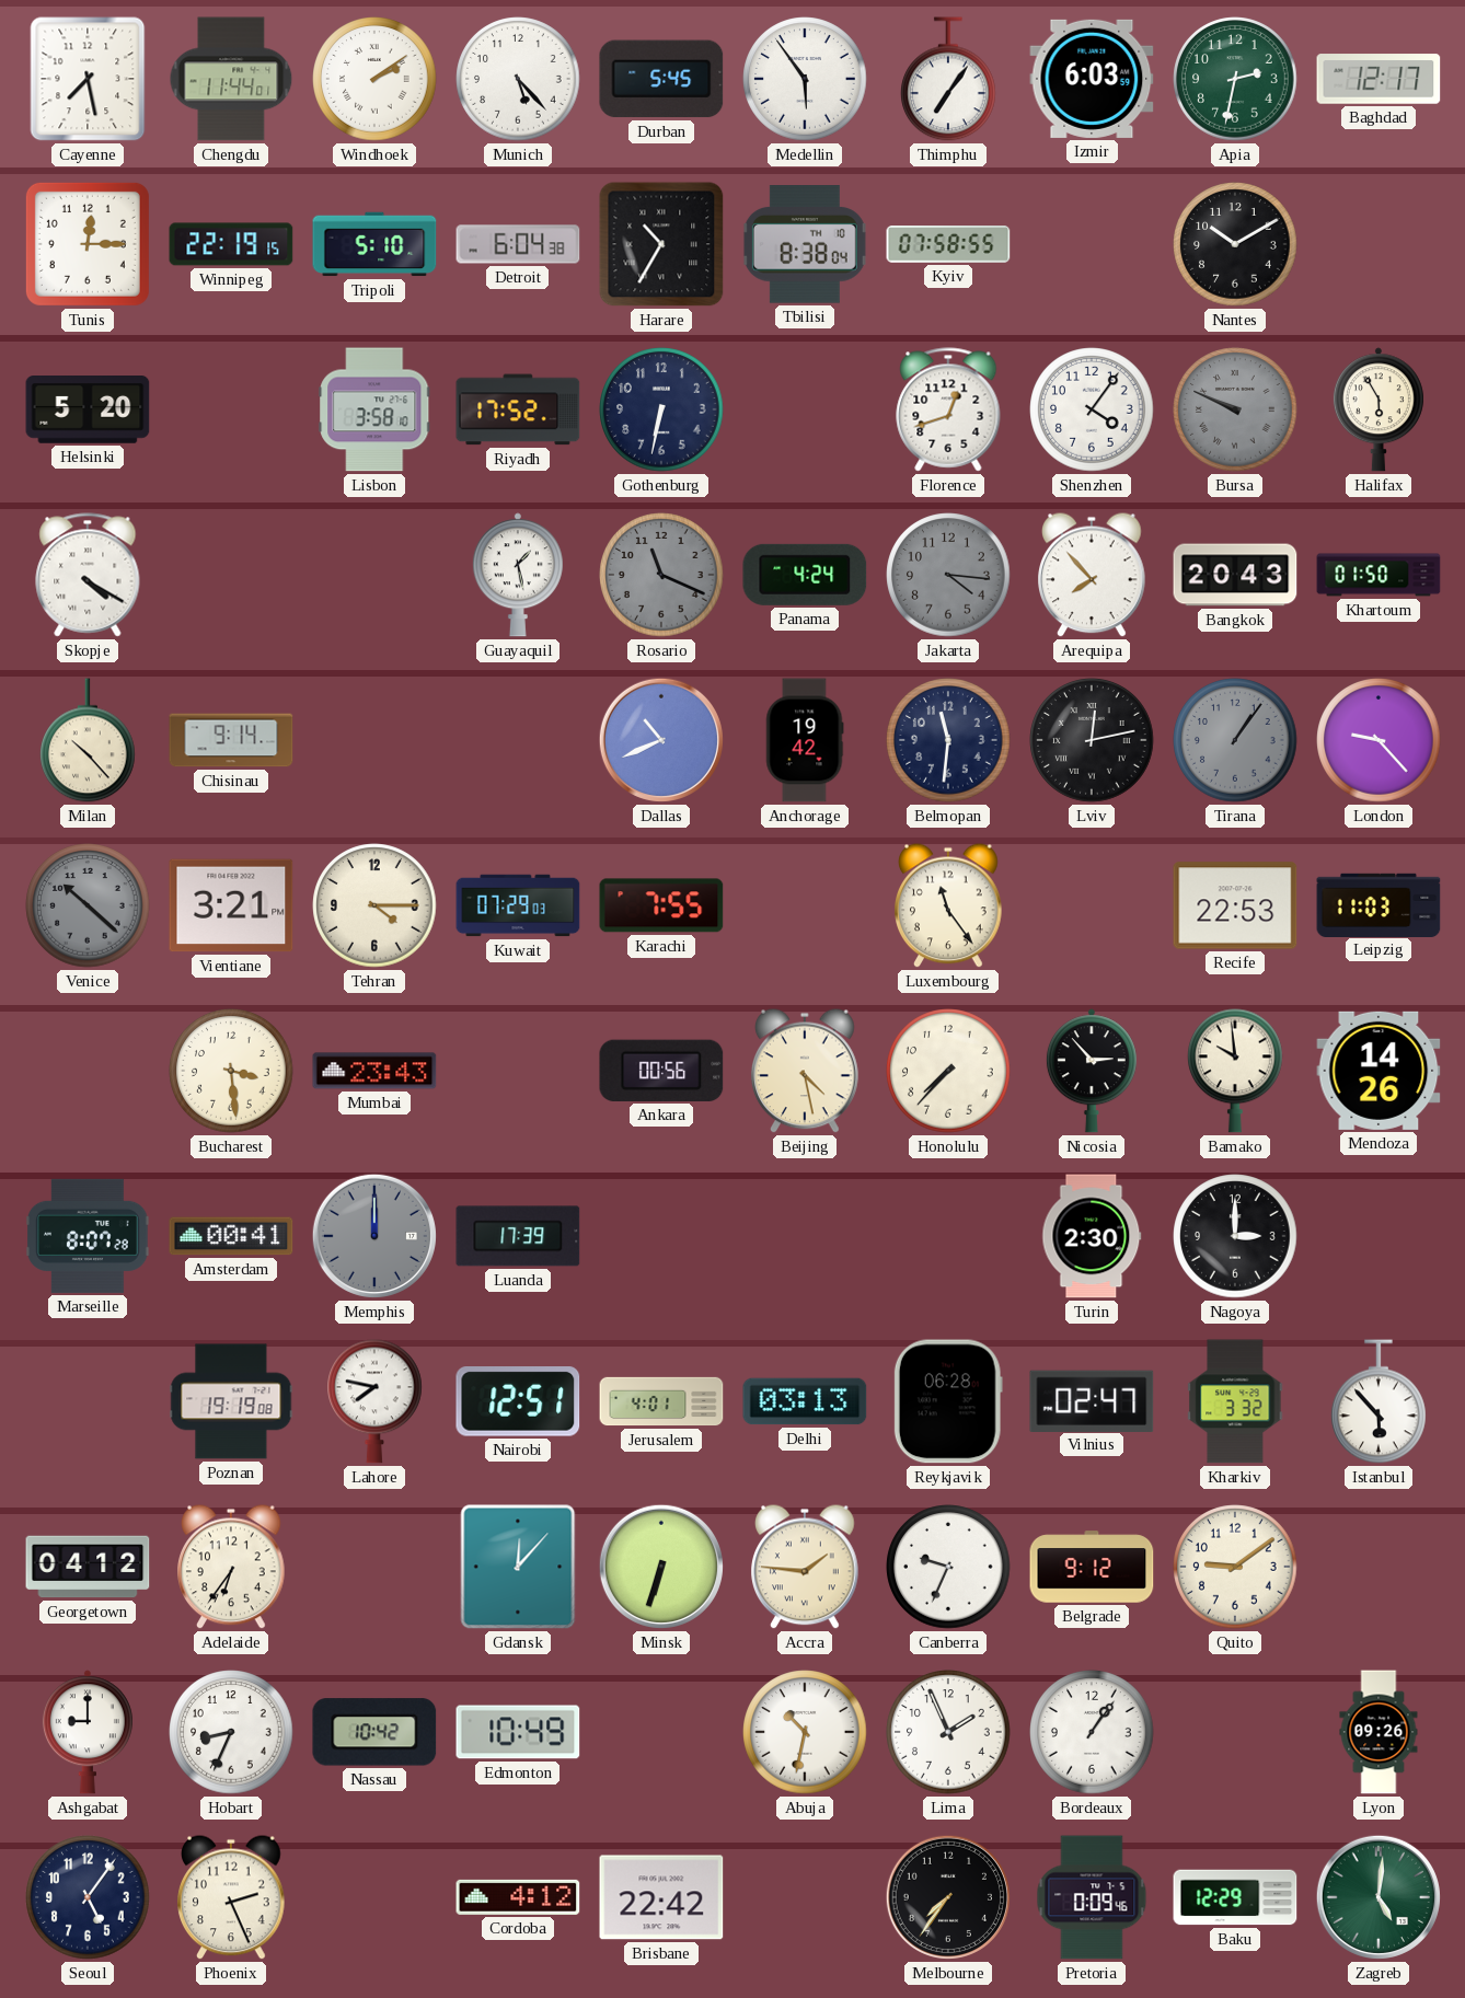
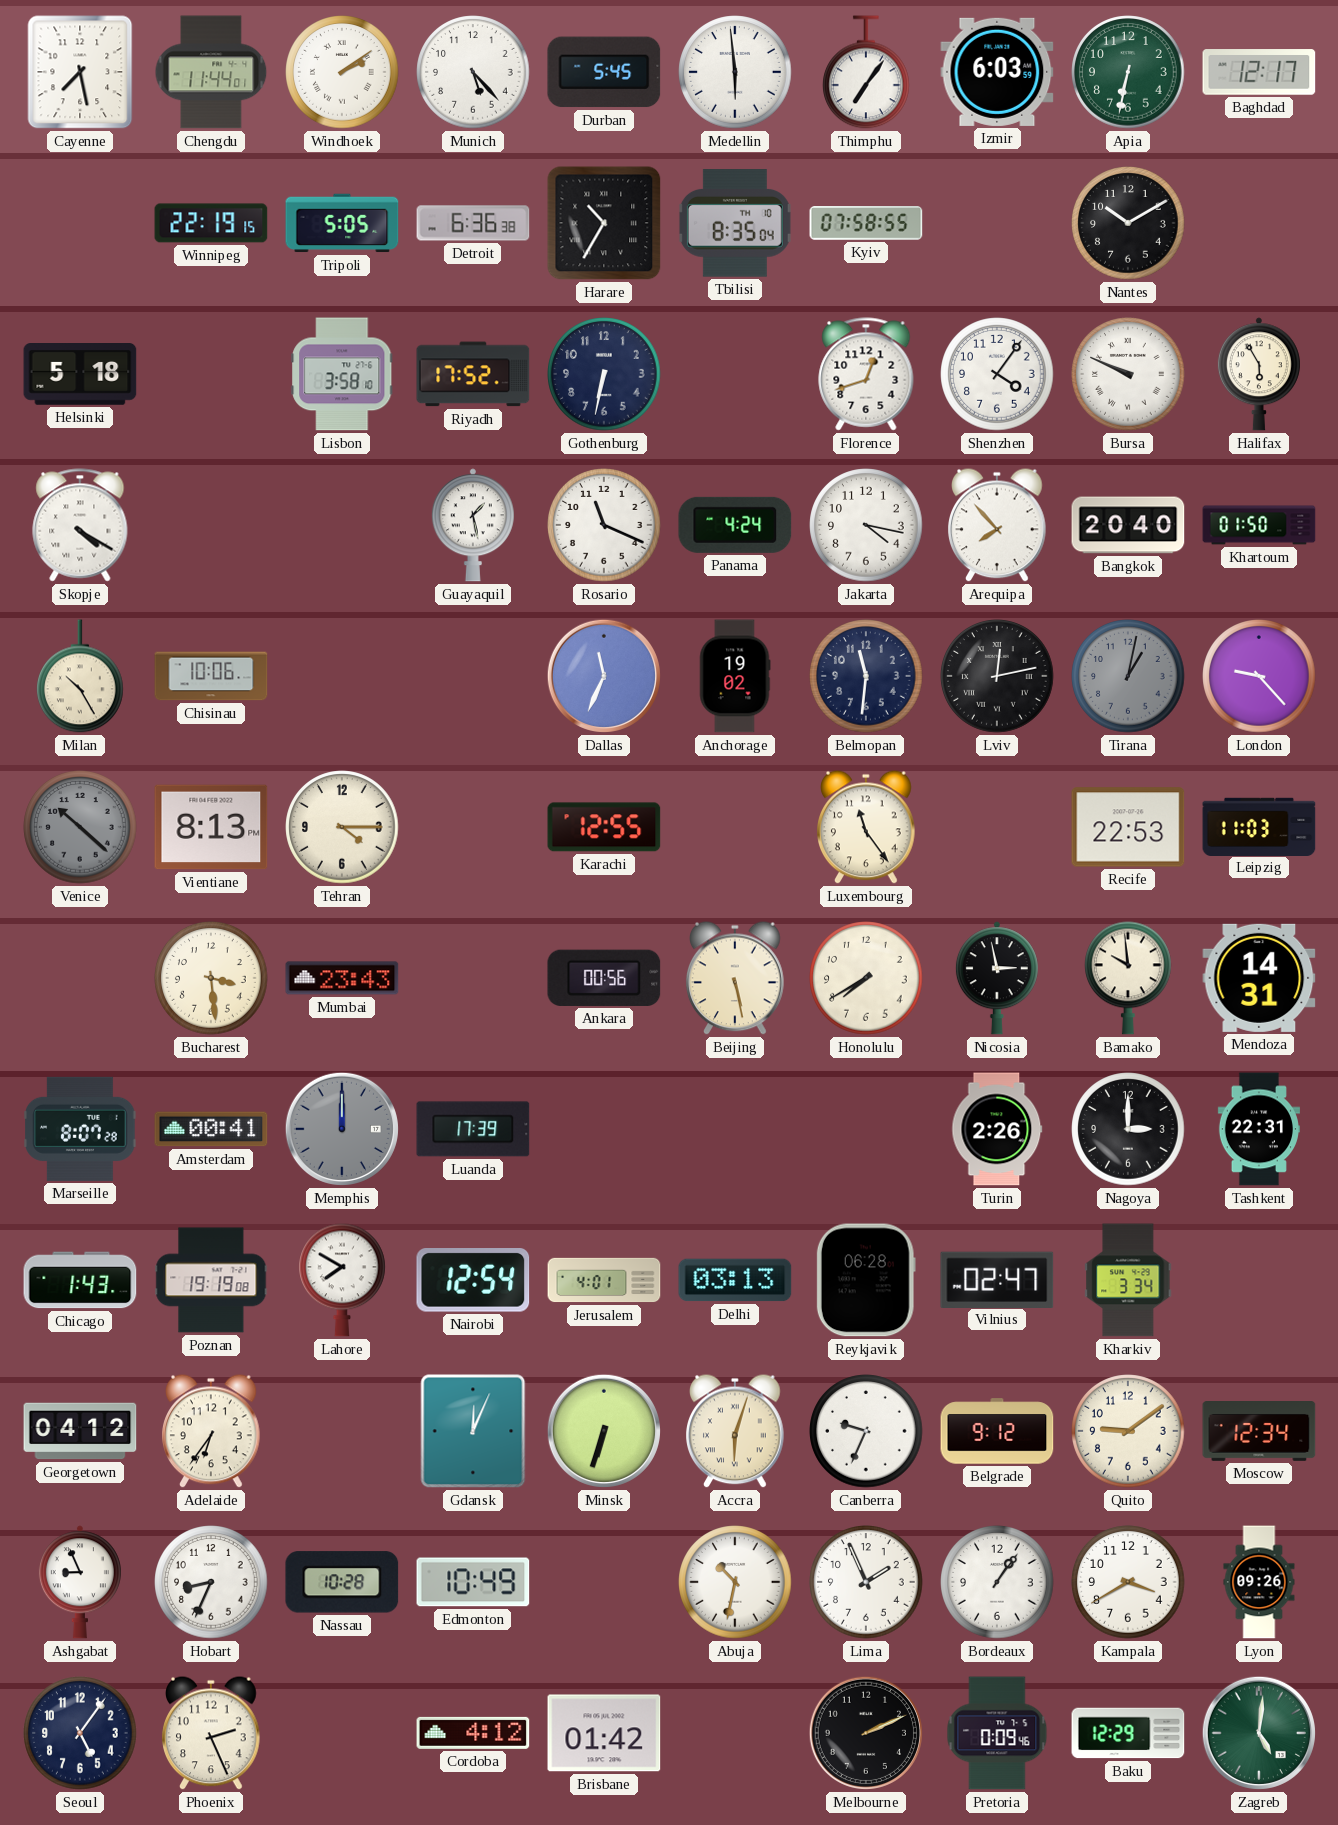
Medellin: 5:54 -> 5:59 (735, 72)
Apia: 2:32 -> 6:32 (1128, 72)
Tunis: 12:15 -> none (88, 244)
Tripoli: 5:10 -> 5:05 (342, 223)
Detroit: 6:04 -> 6:36 (473, 223)
Tbilisi: 8:38 -> 8:35 (735, 223)
Helsinki: 5:20 -> 5:18 (80, 375)
Bursa dial: grey -> white (1128, 374)
Rosario dial: grey -> white (604, 525)
Jakarta: 4:16 -> 4:17 (866, 525)
Jakarta dial: grey -> white (866, 525)
Bangkok: 20:43 -> 20:40 (1128, 525)
Milan: 10:23 -> 10:25 (81, 676)
Chisinau: 9:14 -> 10:06 (211, 676)
Dallas: 10:41 -> 11:34 (604, 676)
Anchorage: 19:42 -> 19:02 (735, 676)
Tirana: 1:06 -> 1:02 (1128, 676)
Vientiane: 3:21 -> 8:13 (211, 827)
Kuwait: 07:29 -> none (518, 905)
Karachi: 7:55 -> 12:55 (604, 827)
Beijing: 4:28 -> 5:28 (735, 978)
Honolulu: 7:37 -> 7:40 (866, 978)
Nicosia: 2:53 -> 2:58 (997, 978)
Mendoza: 14:26 -> 14:31 (1259, 978)
Turin: 2:30 -> 2:26 (997, 1129)
Tashkent: none -> 22:31 (1259, 1129)
Chicago: none -> 1:43 (80, 1280)
Lahore: 7:47 -> 7:50 (343, 1280)
Nairobi: 12:51 -> 12:54 (473, 1280)
Kharkiv: 3:32 -> 3:34 (1128, 1280)
Istanbul: 5:53 -> none (1380, 1401)
Gdansk: 12:07 -> 12:04 (473, 1431)
Accra: 1:46 -> 6:03 (735, 1431)
Moscow: none -> 12:34 (1259, 1432)
Ashgabat: 9:00 -> 8:56 (80, 1582)
Nassau: 10:42 -> 10:28 (342, 1582)
Kampala: none -> 3:40 (1128, 1582)
Brisbane: 22:42 -> 01:42 (604, 1733)
Melbourne: 7:36 -> 2:11 (866, 1733)
